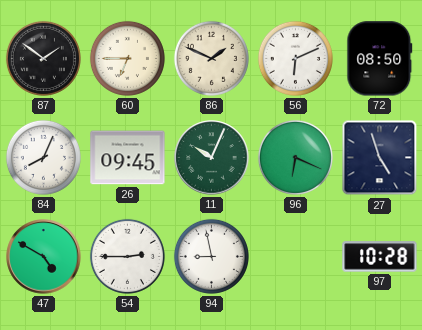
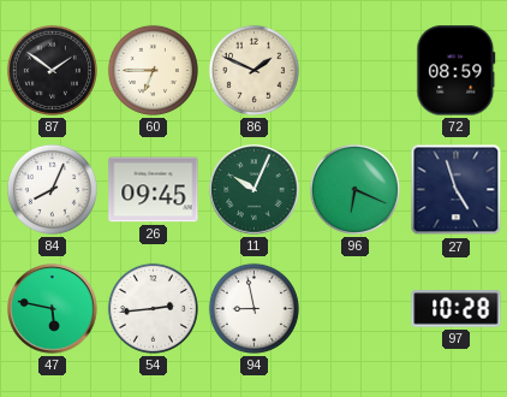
56: 6:11 -> none (295, 58)
72: 08:50 -> 08:59 (457, 71)
47: 4:50 -> 5:47 (53, 309)
54: 2:45 -> 2:44 (153, 308)
